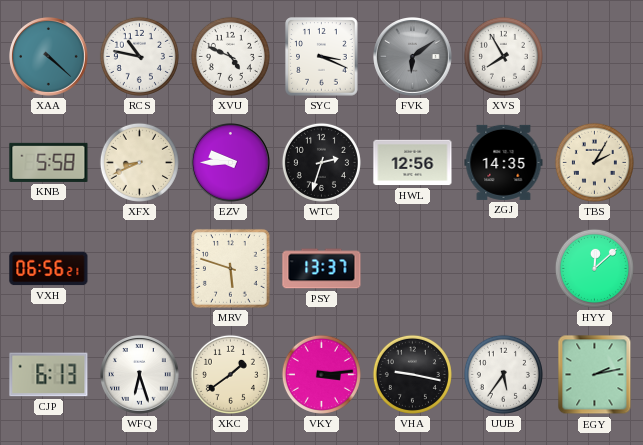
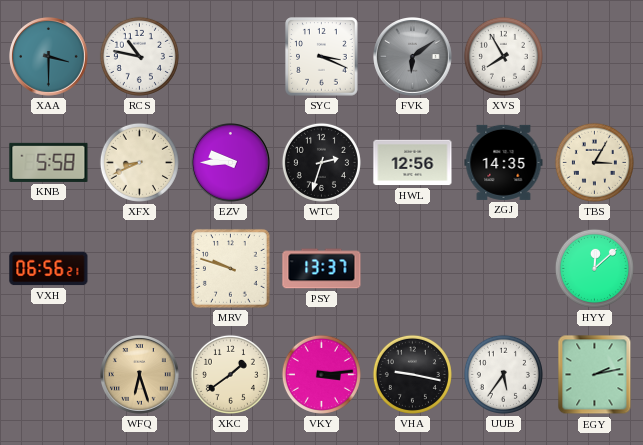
XAA: 4:22 -> 3:30 (49, 57)
XVU: 4:49 -> none (230, 56)
TBS: 2:05 -> 3:05 (594, 162)
MRV: 5:48 -> 9:48 (230, 268)
CJP: 6:13 -> none (49, 375)
WFQ dial: white -> champagne (140, 375)
